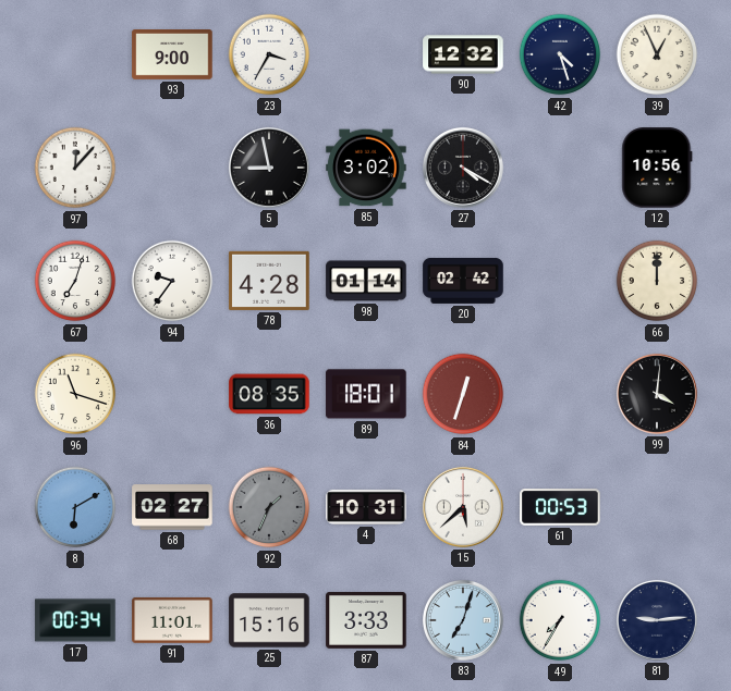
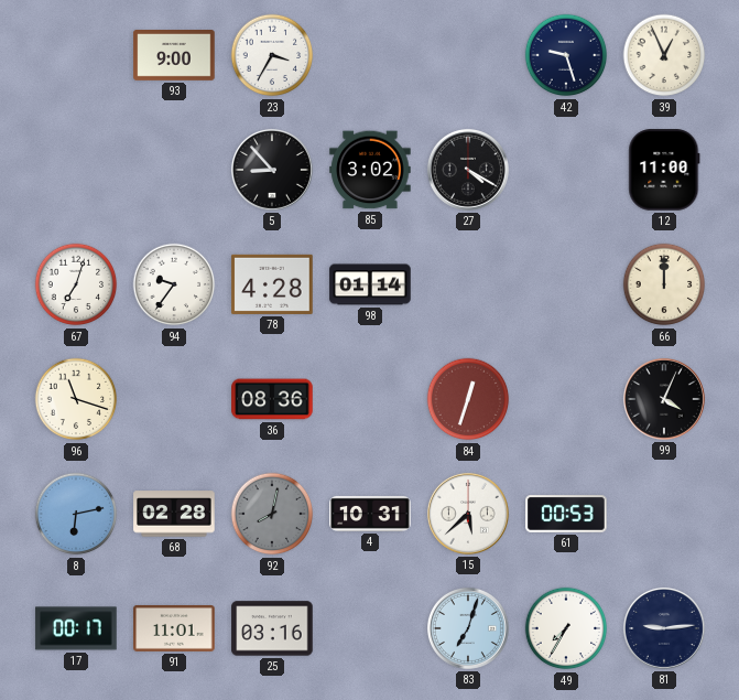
90: 12:32 -> none (463, 54)
42: 4:27 -> 9:27 (566, 55)
97: 12:07 -> none (75, 168)
5: 8:58 -> 8:53 (272, 170)
12: 10:56 -> 11:00 (664, 170)
20: 02:42 -> none (463, 281)
36: 08:35 -> 08:36 (272, 399)
89: 18:01 -> none (366, 394)
99: 4:01 -> 4:04 (664, 399)
8: 6:10 -> 6:13 (76, 514)
68: 02:27 -> 02:28 (174, 514)
92: 1:34 -> 8:02 (272, 514)
17: 00:34 -> 00:17 (76, 628)
25: 15:16 -> 03:16 (272, 628)
87: 3:33 -> none (366, 620)
